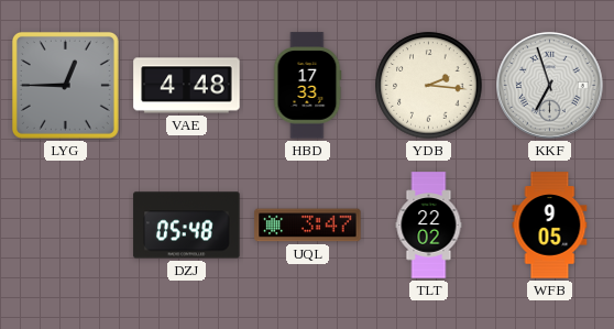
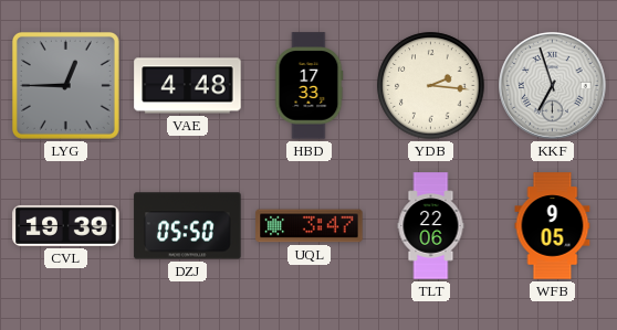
CVL: none -> 19:39 (66, 225)
DZJ: 05:48 -> 05:50 (188, 226)
TLT: 22:02 -> 22:06 (431, 226)
